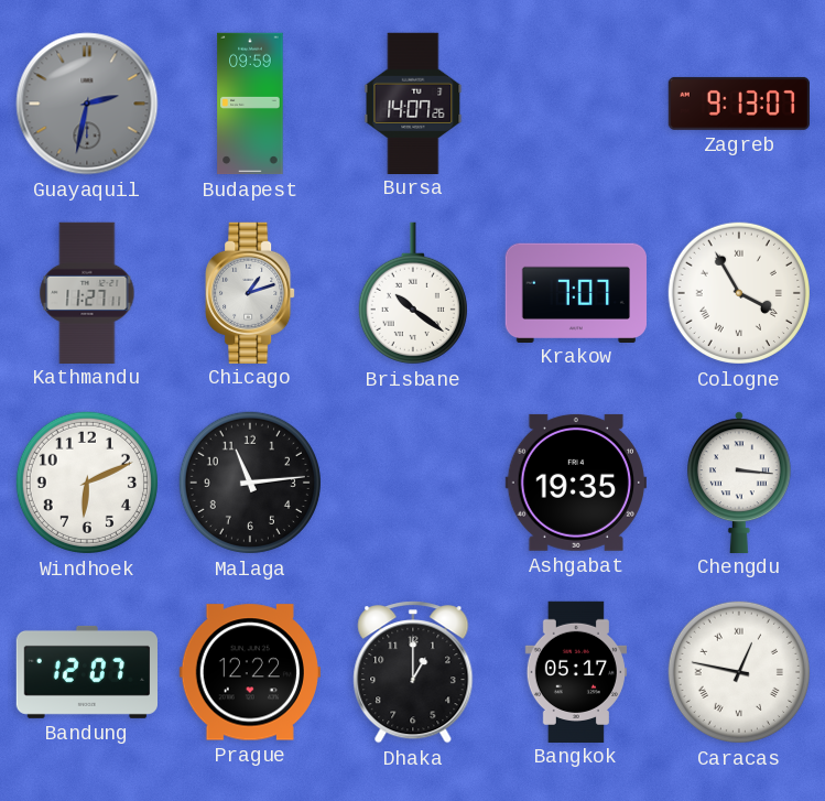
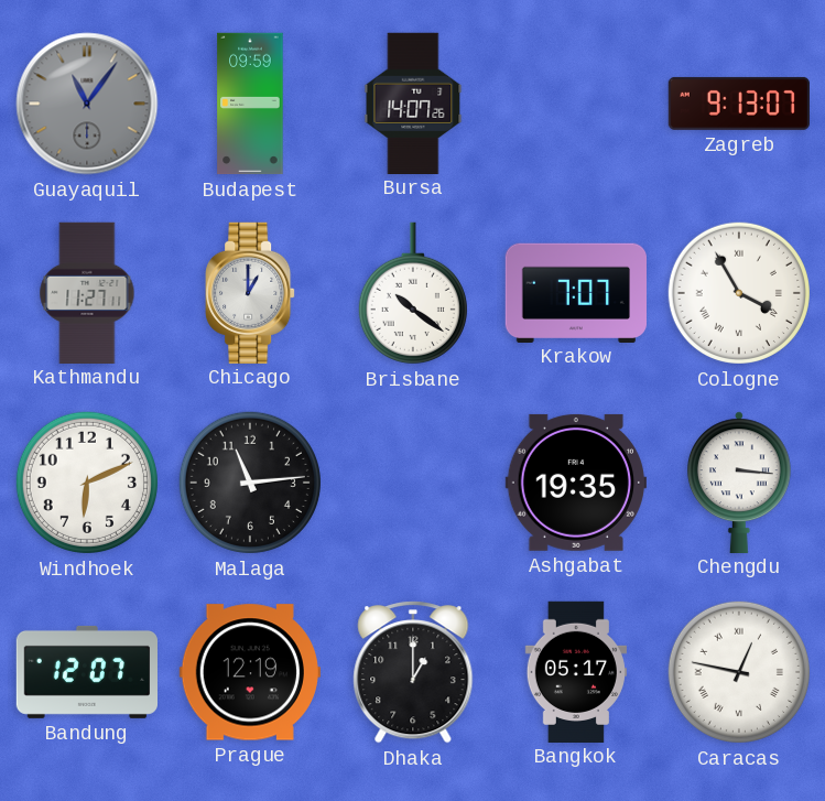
Guayaquil: 2:32 -> 11:06 (87, 104)
Chicago: 1:12 -> 1:00 (250, 292)
Prague: 12:22 -> 12:19 (250, 672)
